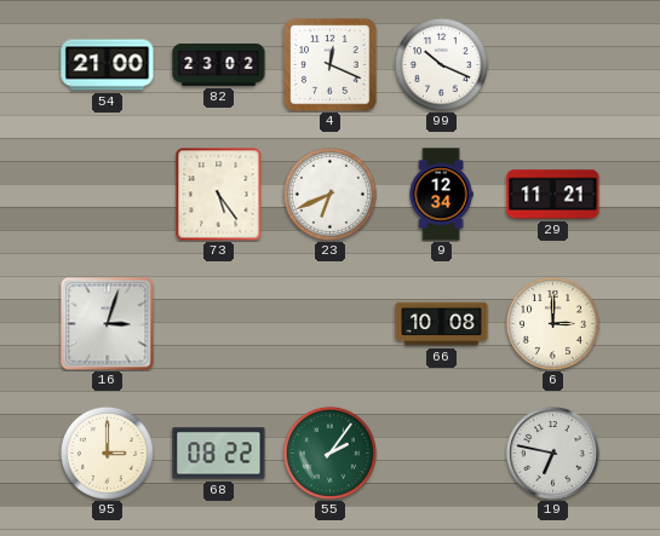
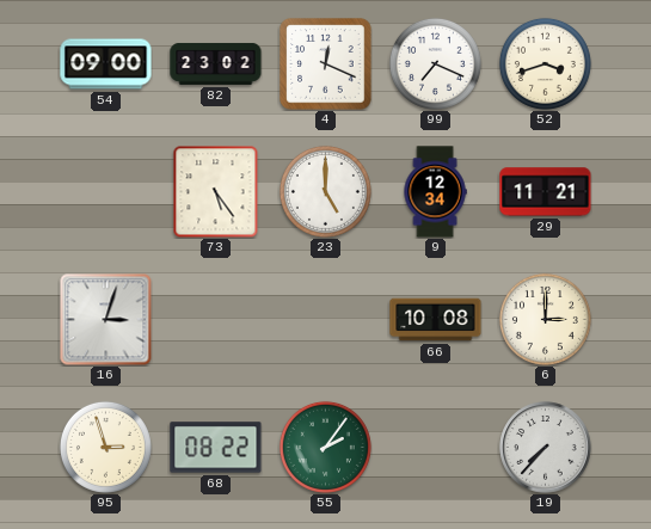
54: 21:00 -> 09:00 (106, 64)
99: 10:19 -> 7:19 (435, 63)
52: none -> 3:42 (545, 63)
23: 6:41 -> 5:00 (325, 191)
95: 3:00 -> 2:57 (105, 447)
19: 6:47 -> 7:37 (546, 448)
